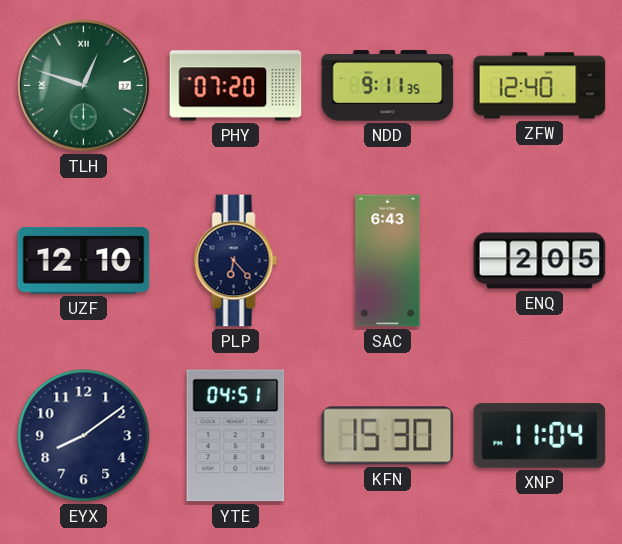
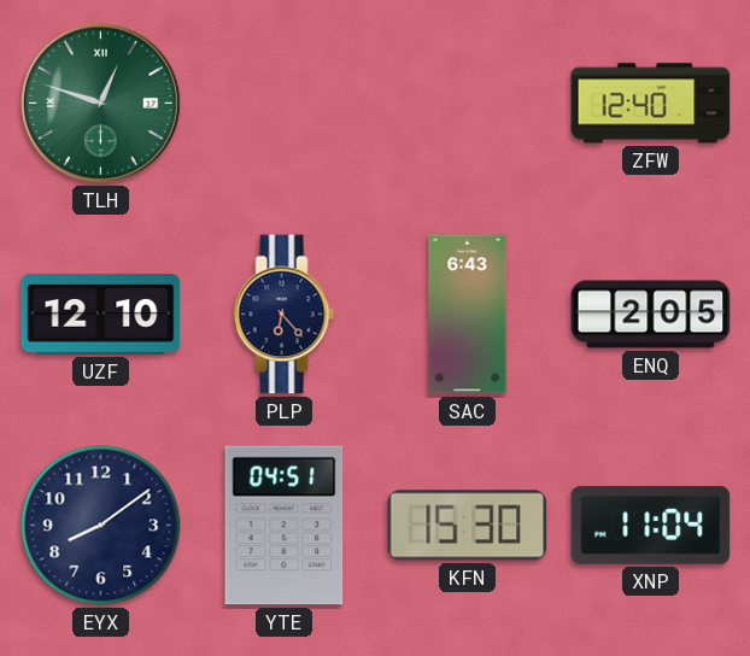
PHY: 07:20 -> none (236, 86)
NDD: 9:11 -> none (388, 86)
